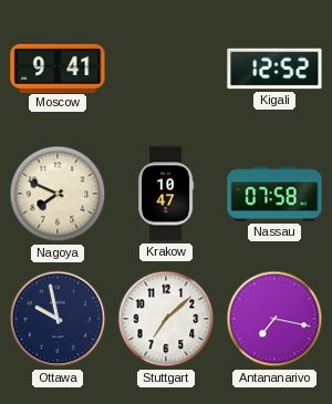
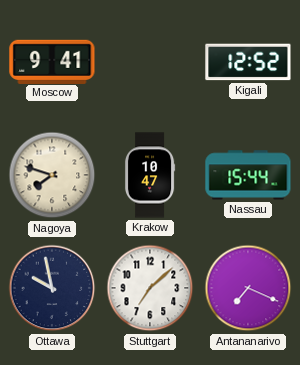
Nagoya: 7:49 -> 7:48 (52, 175)
Nassau: 07:58 -> 15:44 (248, 175)
Antananarivo: 7:17 -> 7:19 (248, 288)
